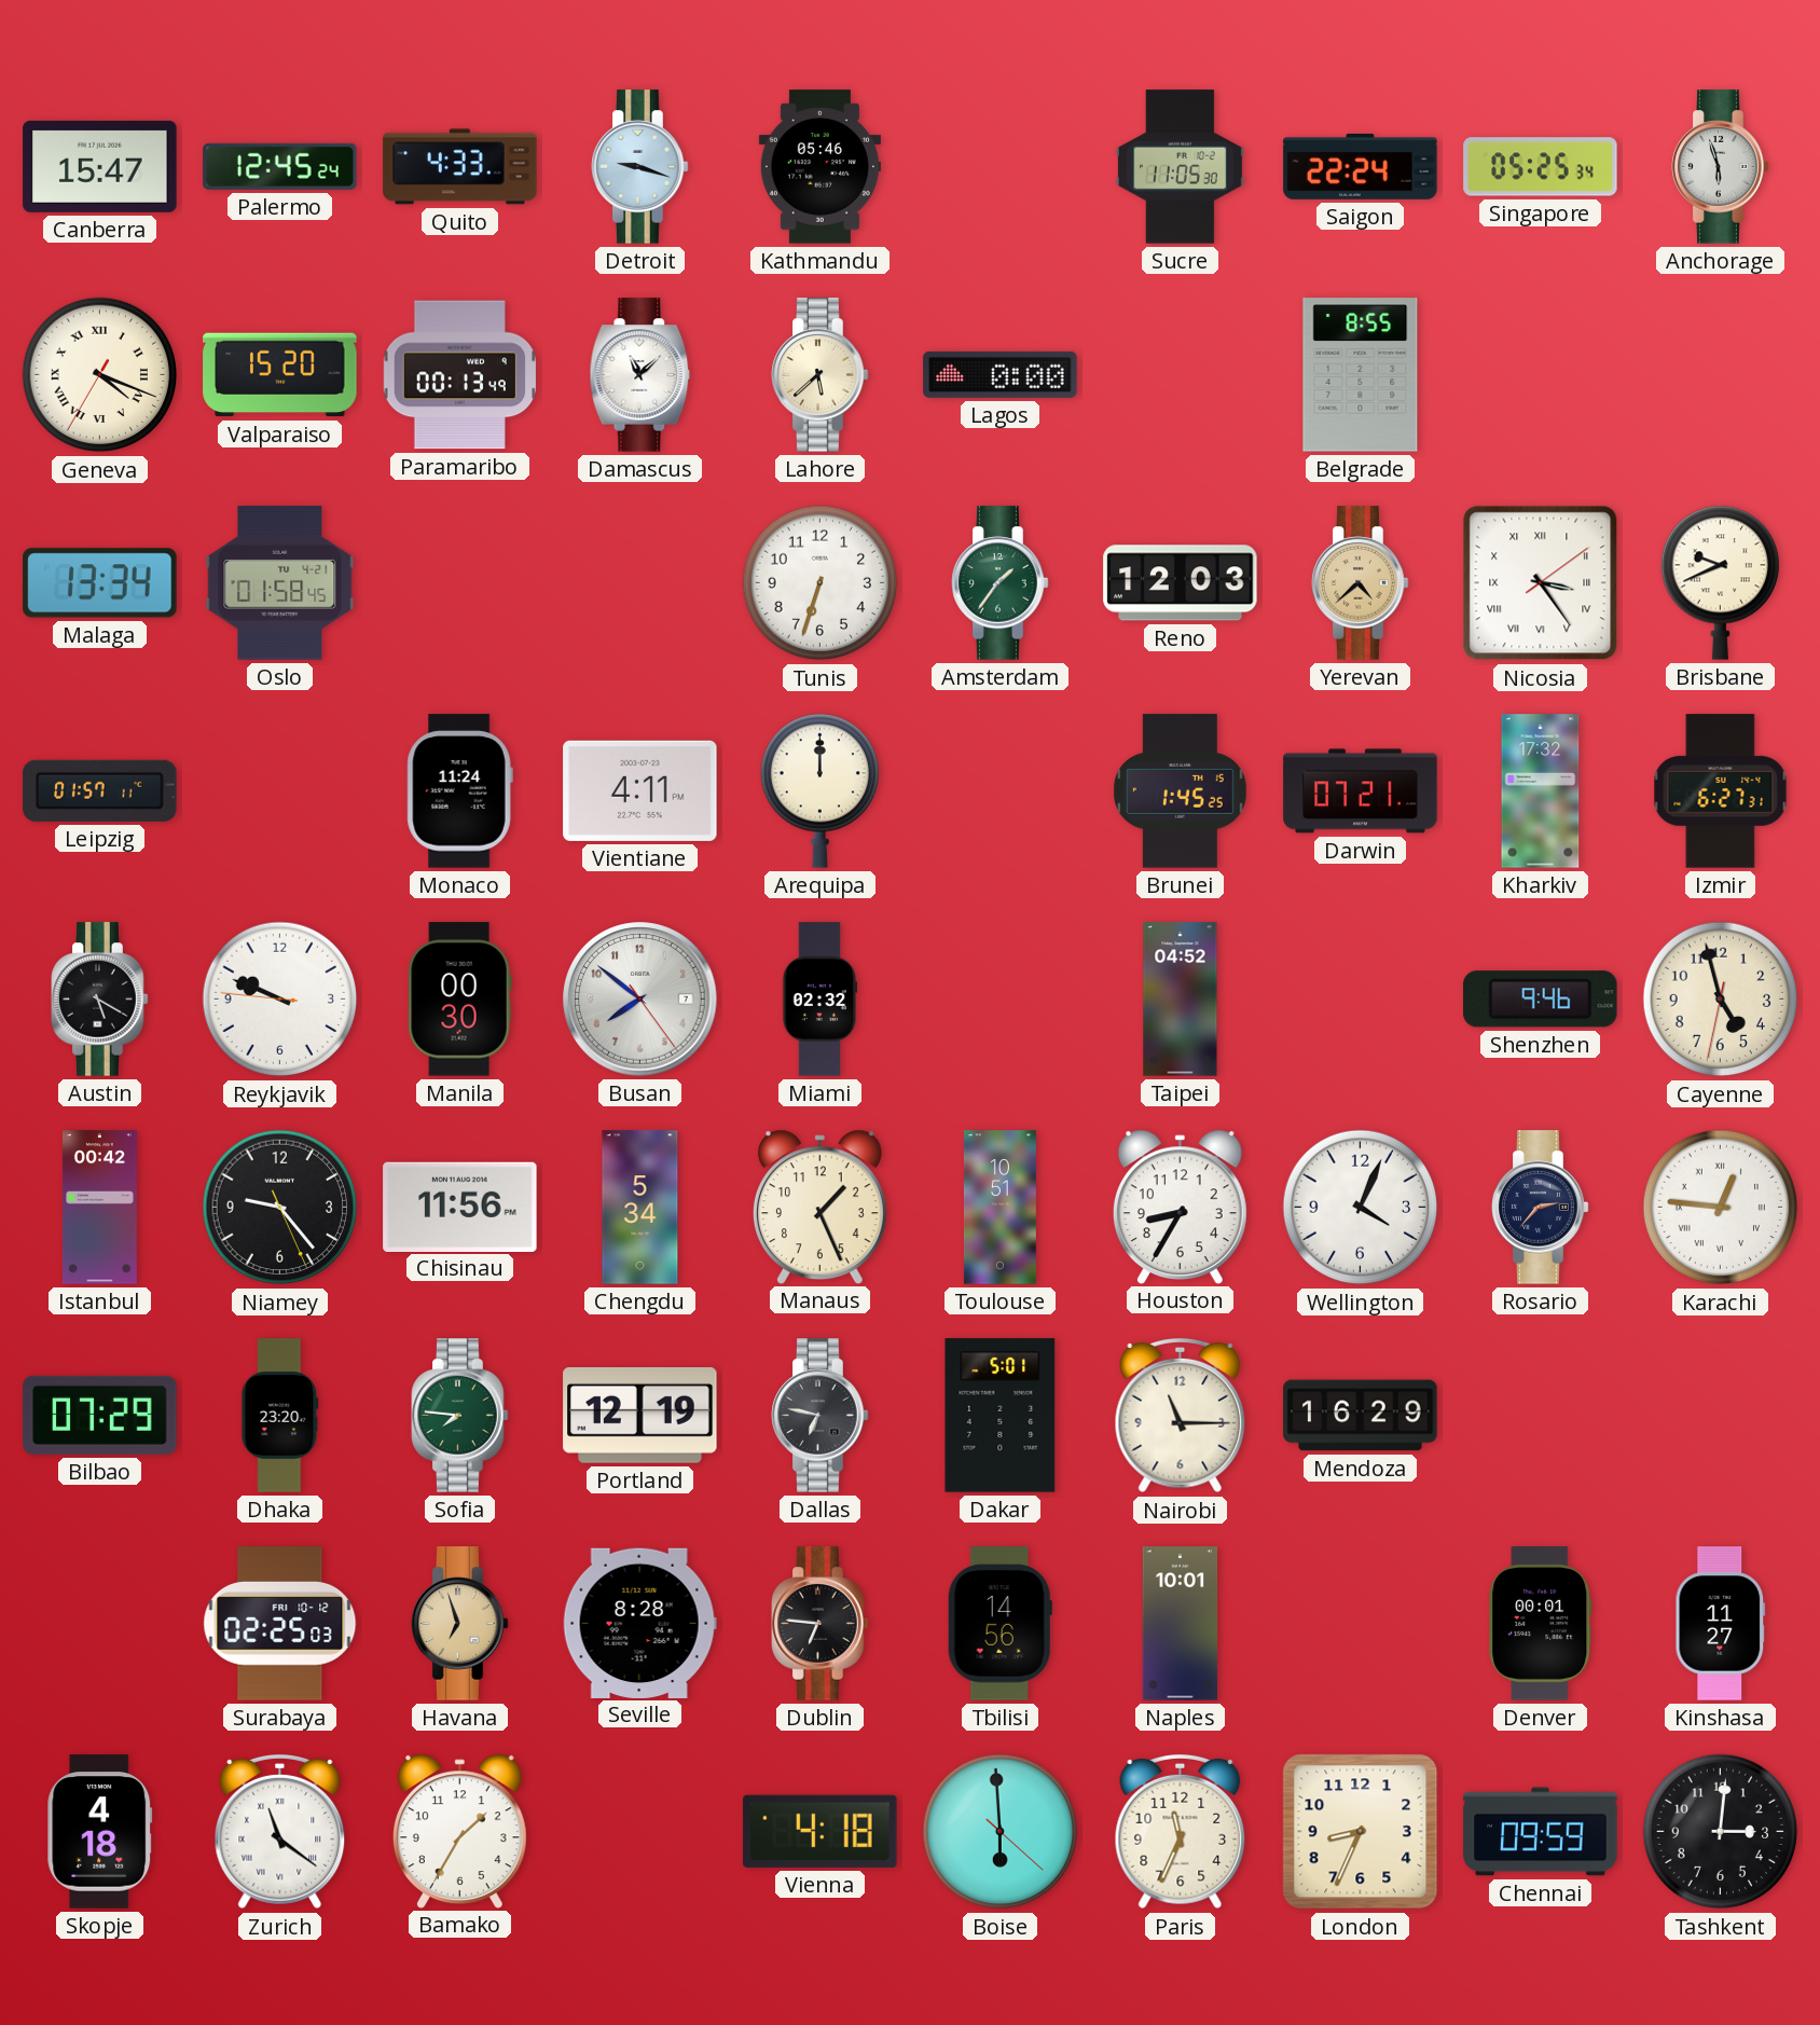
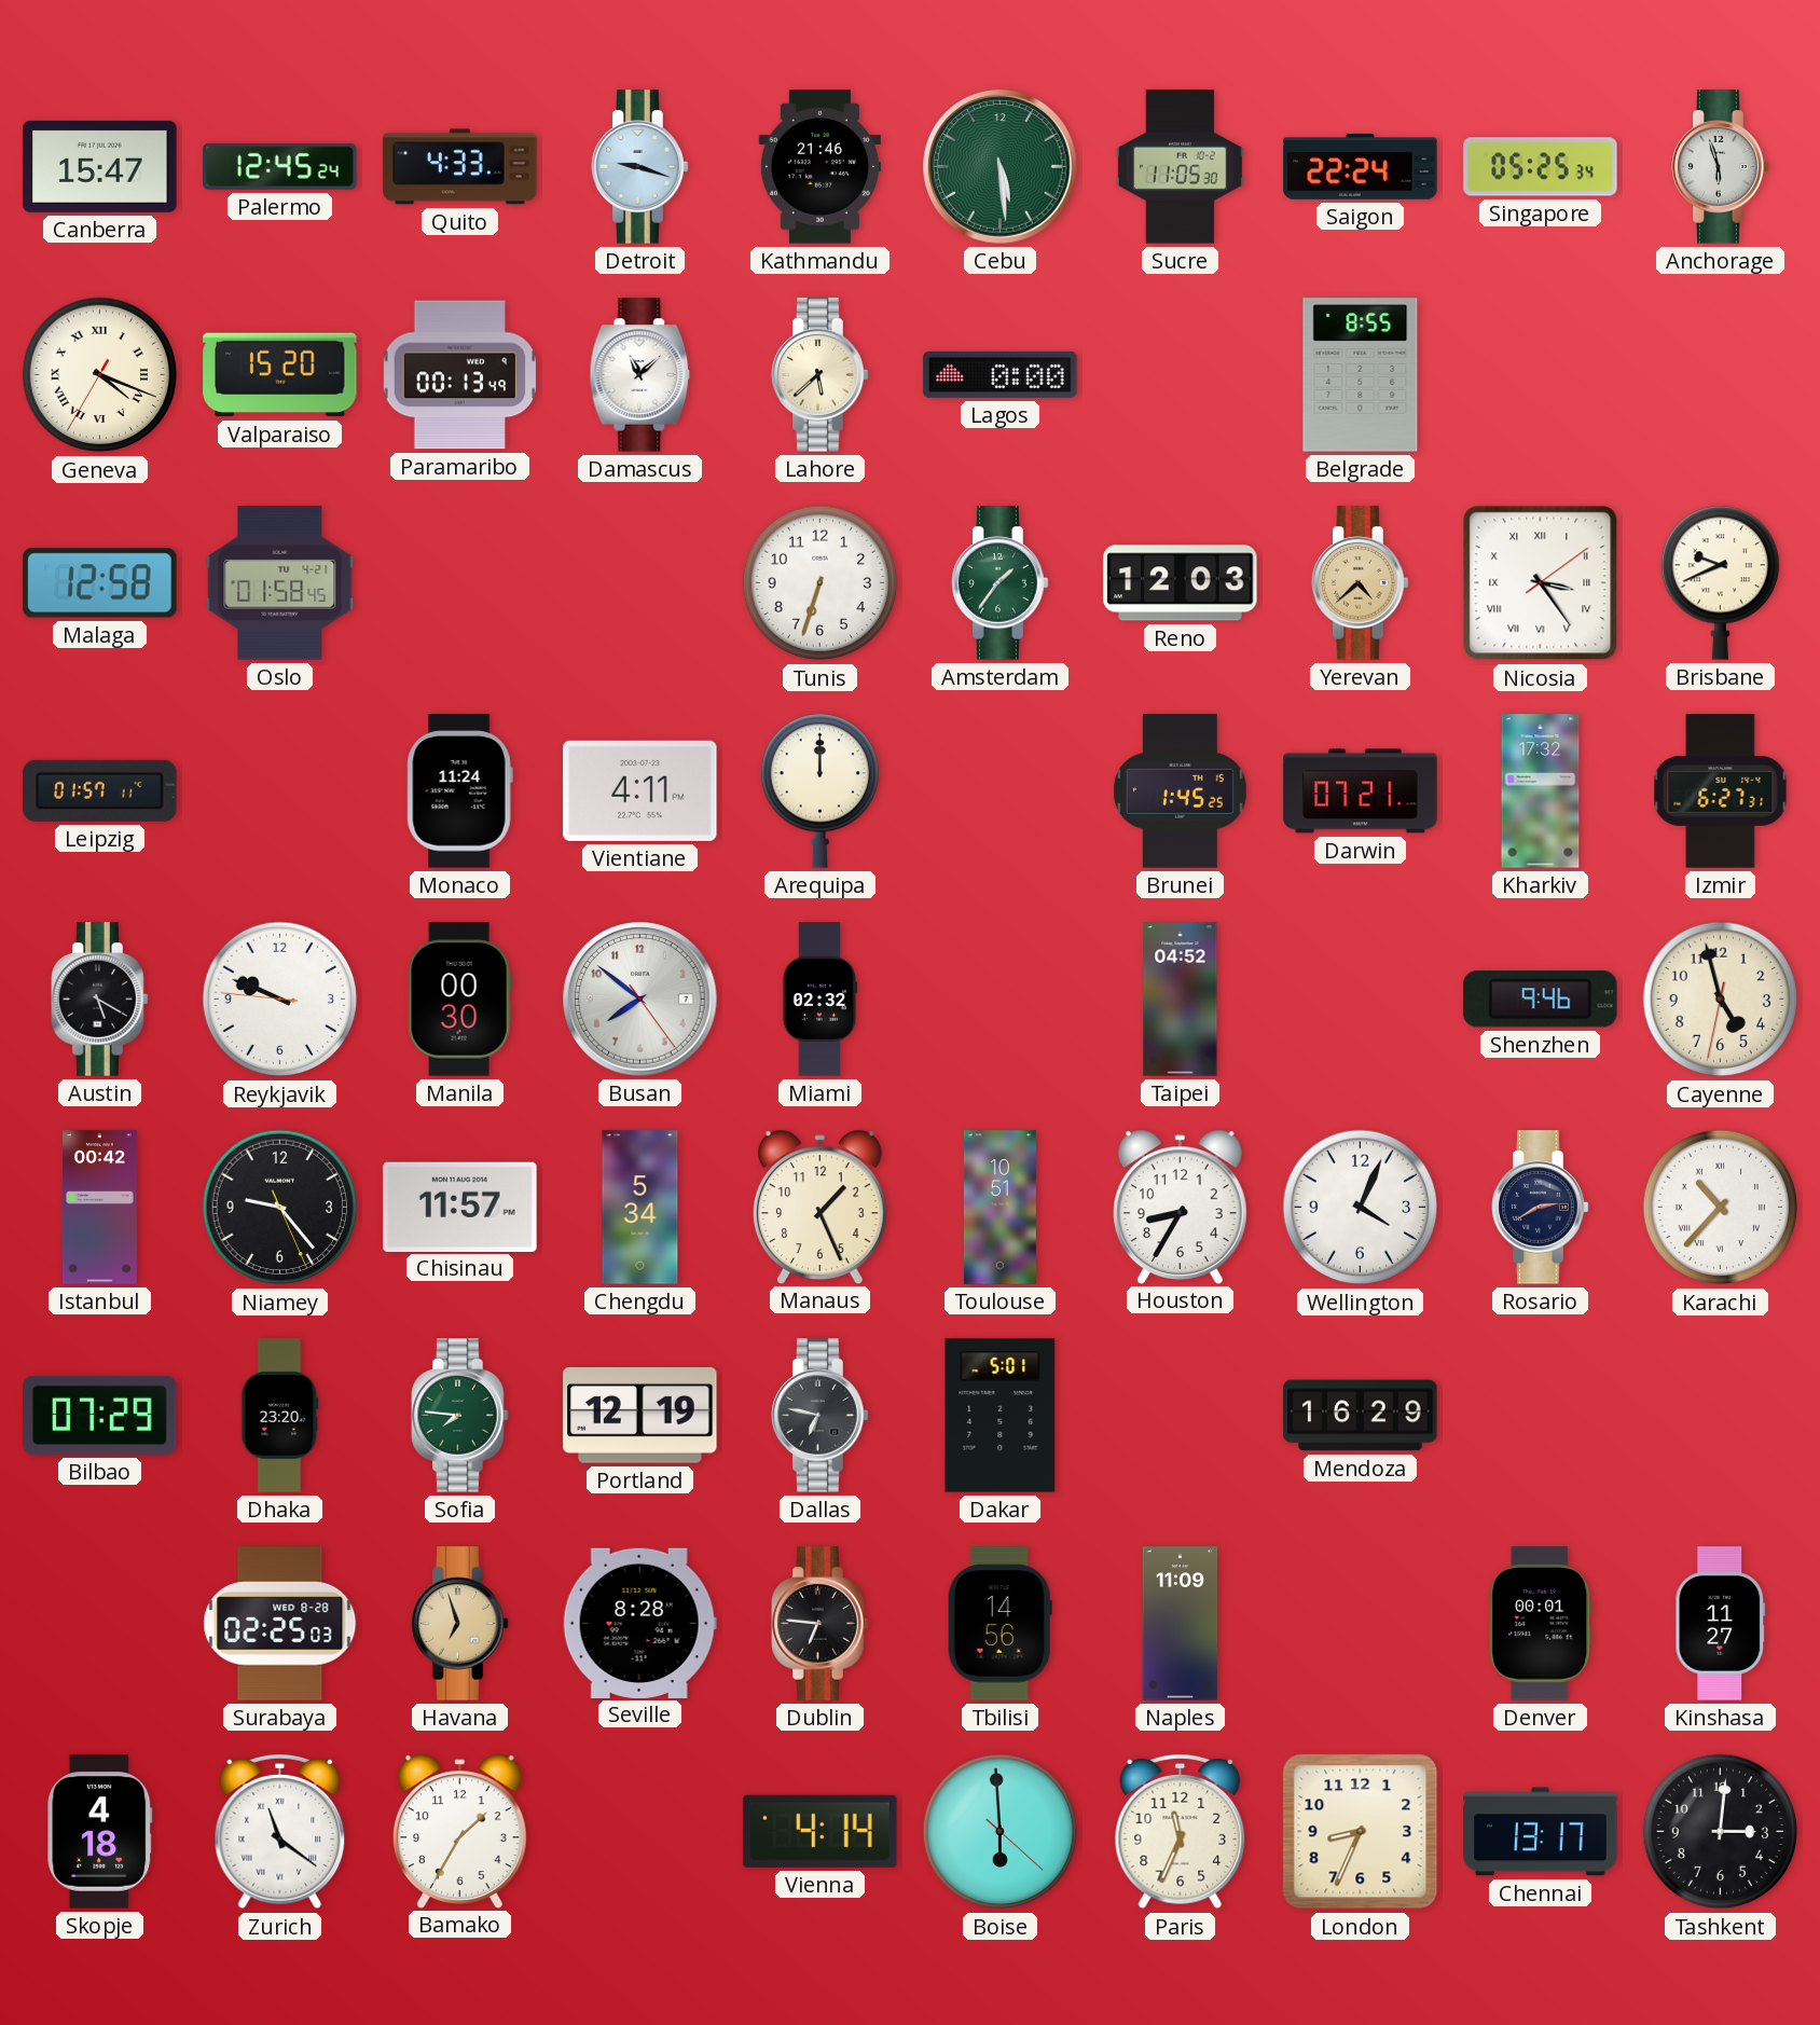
Kathmandu: 05:46 -> 21:46 (819, 167)
Cebu: none -> 5:29 (1001, 167)
Malaga: 13:34 -> 12:58 (100, 583)
Chisinau: 11:56 -> 11:57 (460, 1207)
Rosario: 2:37 -> 2:40 (1541, 1208)
Karachi: 12:46 -> 10:37 (1721, 1208)
Nairobi: 11:15 -> none (1181, 1416)
Surabaya date: FRI 10-12 -> WED 8-28 (280, 1624)
Naples: 10:01 -> 11:09 (1181, 1624)
Vienna: 4:18 -> 4:14 (821, 1831)
Chennai: 09:59 -> 13:17 (1541, 1832)
